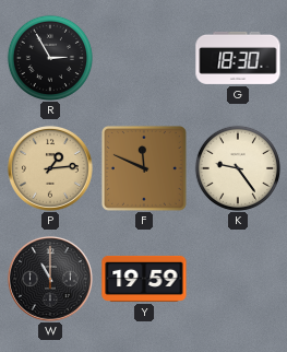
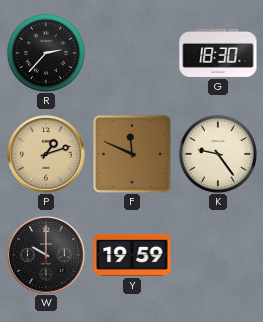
R: 2:55 -> 2:37 (46, 53)
P: 1:14 -> 1:12 (47, 155)
W: 11:00 -> 10:00 (47, 256)
